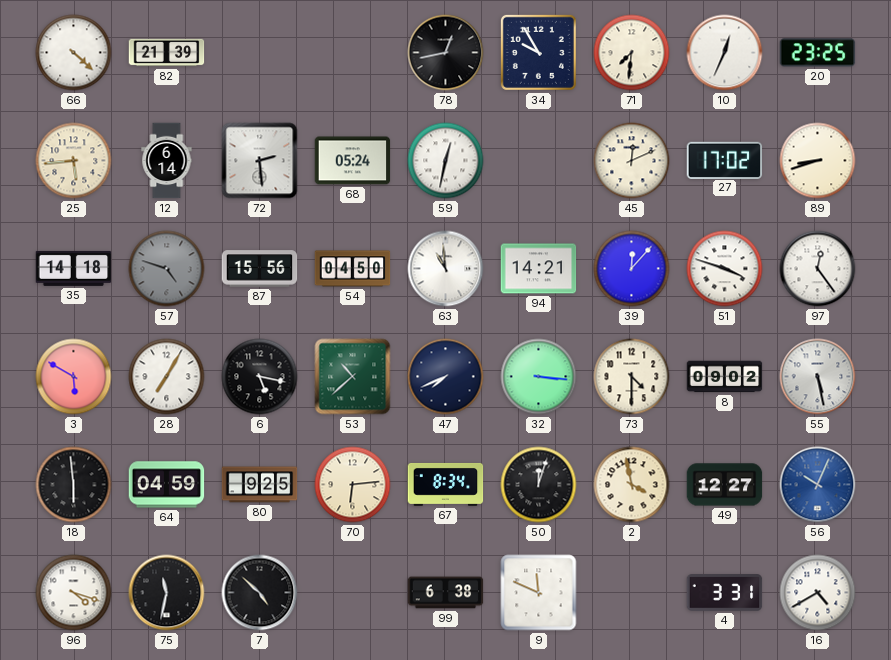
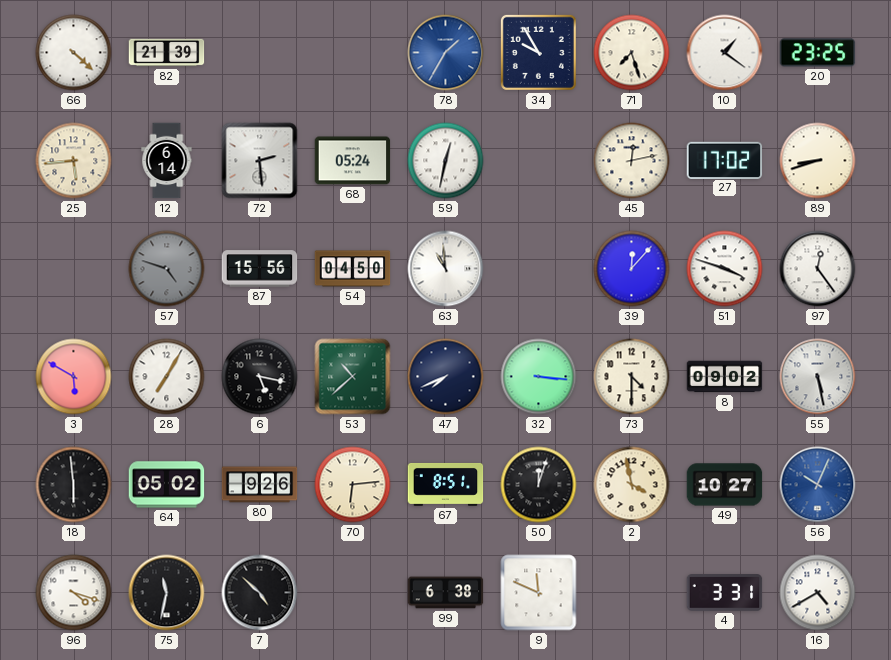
78: 12:43 -> 1:35 (446, 53)
78 dial: black -> blue (446, 53)
71: 7:31 -> 7:27 (632, 53)
10: 12:34 -> 1:21 (725, 53)
45: 12:11 -> 12:13 (632, 161)
35: 14:18 -> none (74, 268)
94: 14:21 -> none (539, 269)
64: 04:59 -> 05:02 (167, 485)
80: 9:25 -> 9:26 (260, 485)
67: 8:34 -> 8:51 (446, 484)
49: 12:27 -> 10:27 (725, 485)
